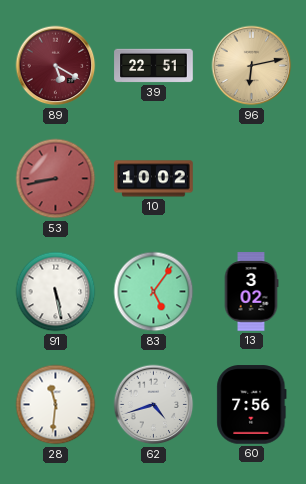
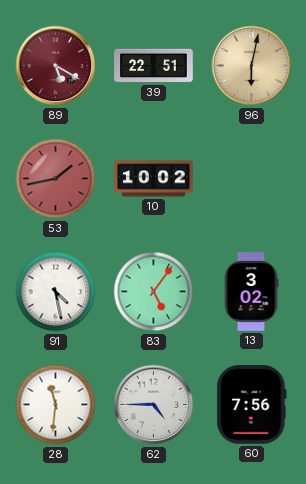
96: 6:13 -> 6:02 (252, 66)
53: 8:43 -> 1:43 (56, 179)
91: 5:28 -> 4:28 (56, 292)
62: 4:42 -> 4:45 (154, 405)
